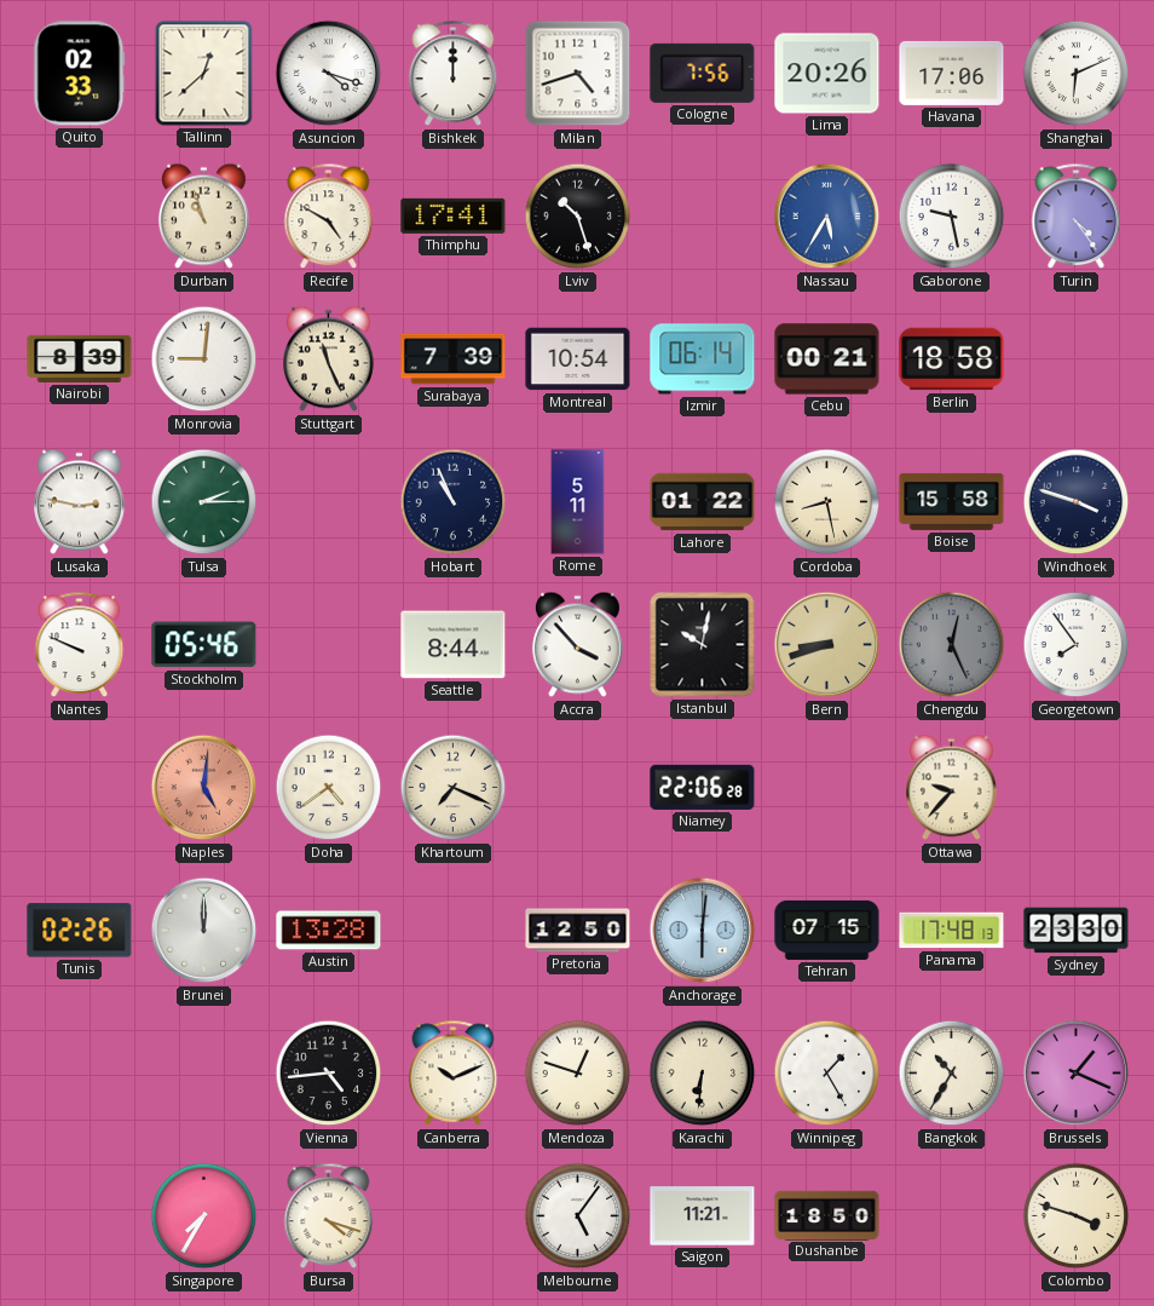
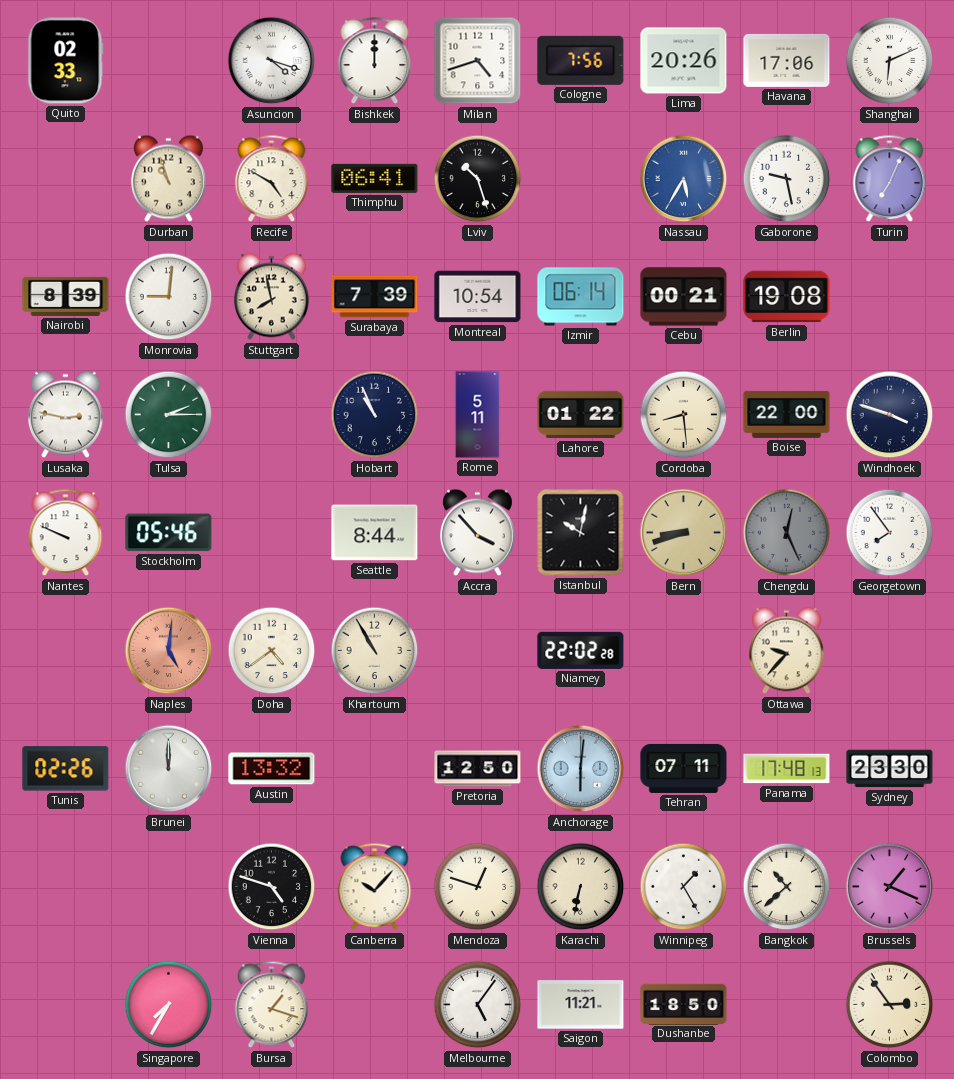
Tallinn: 12:38 -> none (204, 74)
Thimphu: 17:41 -> 06:41 (375, 178)
Turin: 4:24 -> 7:04 (890, 179)
Stuttgart: 11:26 -> 7:58 (272, 297)
Berlin: 18:58 -> 19:08 (787, 297)
Cordoba: 8:28 -> 8:29 (684, 415)
Boise: 15:58 -> 22:00 (787, 414)
Khartoum: 7:19 -> 10:55 (375, 651)
Niamey: 22:06 -> 22:02 (581, 650)
Austin: 13:28 -> 13:32 (272, 769)
Tehran: 07:15 -> 07:11 (684, 768)
Vienna: 4:44 -> 4:48 (272, 887)
Canberra: 10:11 -> 10:07 (375, 887)
Karachi: 6:31 -> 6:32 (581, 887)
Bangkok: 10:35 -> 10:38 (787, 887)
Bursa: 4:18 -> 1:18 (272, 1005)
Colombo: 3:48 -> 2:54 (890, 1005)
